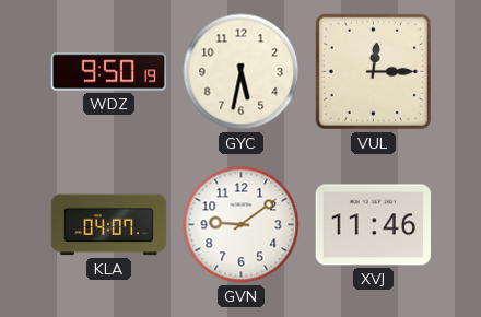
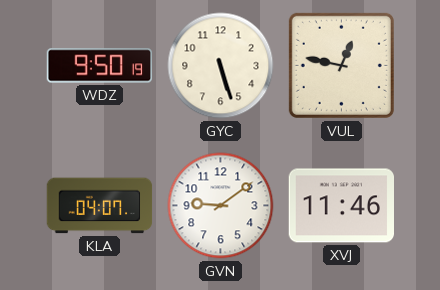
GYC: 5:32 -> 5:27 (221, 66)
VUL: 12:15 -> 12:47 (341, 65)
